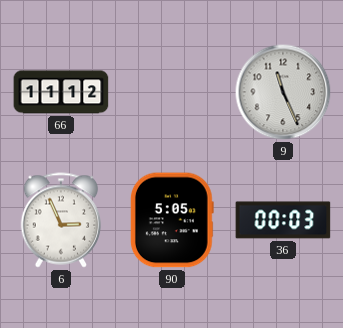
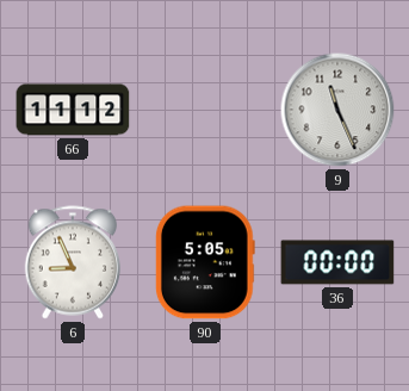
6: 2:56 -> 8:56 (73, 262)
36: 00:03 -> 00:00 (337, 262)
